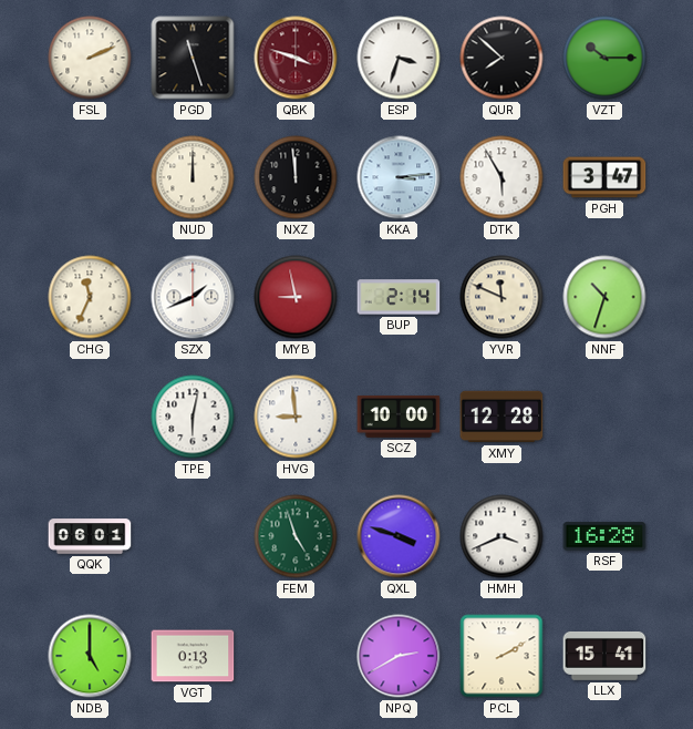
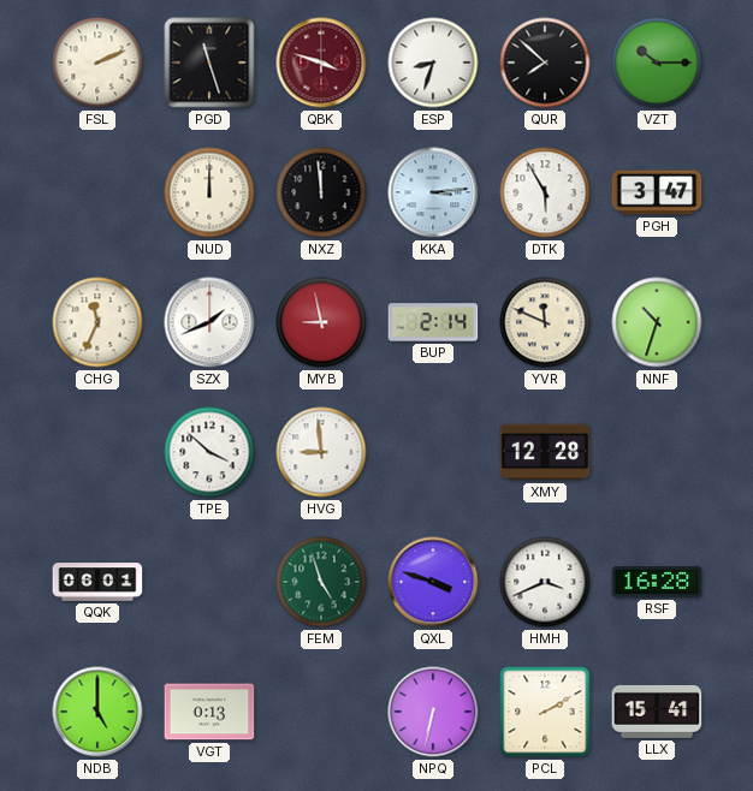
ESP: 3:33 -> 8:33 (433, 63)
TPE: 6:02 -> 3:52 (209, 452)
SCZ: 10:00 -> none (399, 417)
NPQ: 2:40 -> 6:32 (433, 712)
